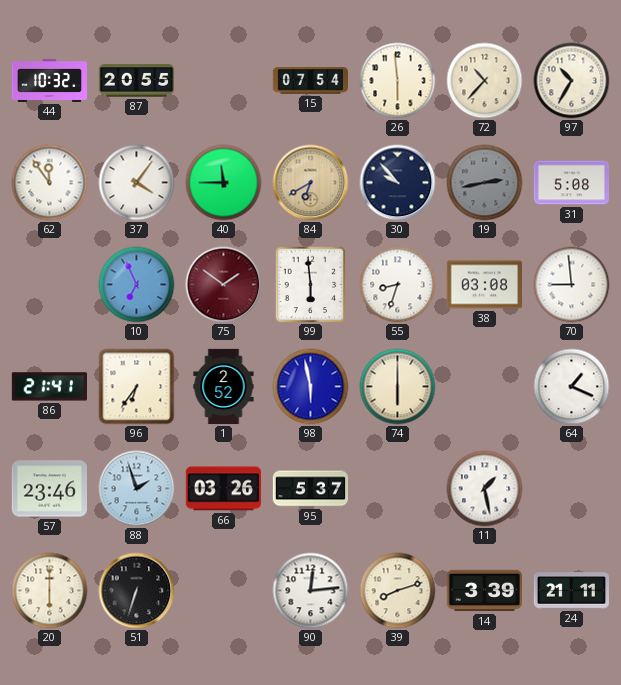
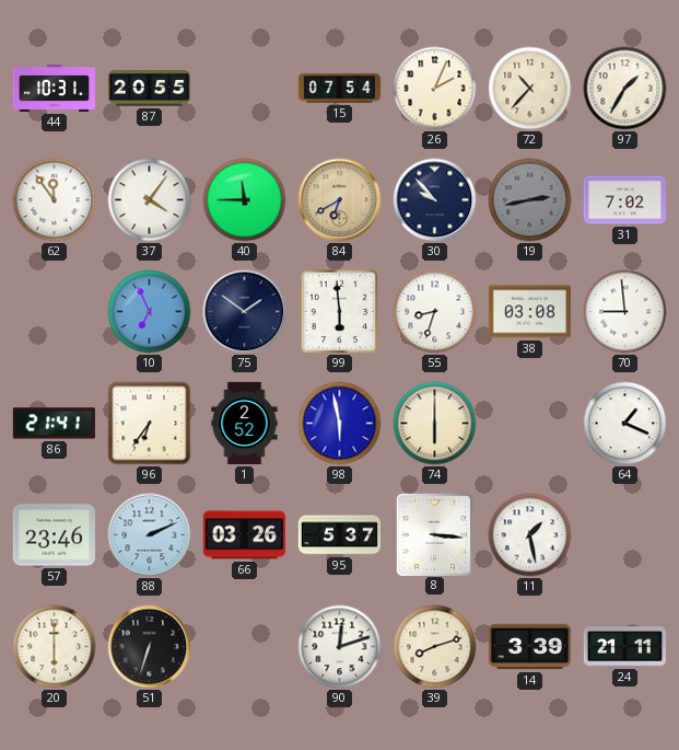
44: 10:32 -> 10:31 (54, 88)
26: 5:59 -> 2:04 (435, 89)
97: 10:35 -> 1:35 (625, 89)
31: 5:08 -> 7:02 (624, 200)
75 dial: burgundy -> navy (245, 312)
88: 1:57 -> 2:11 (150, 535)
8: none -> 3:16 (434, 534)
90: 12:14 -> 12:12 (340, 647)
